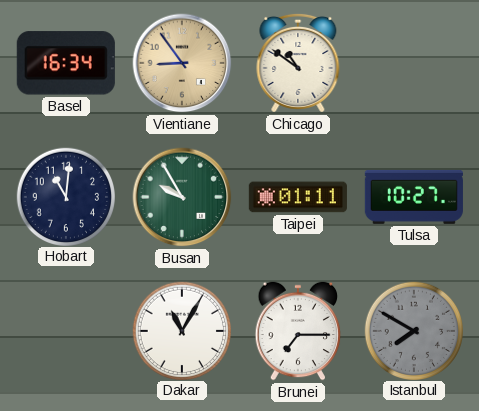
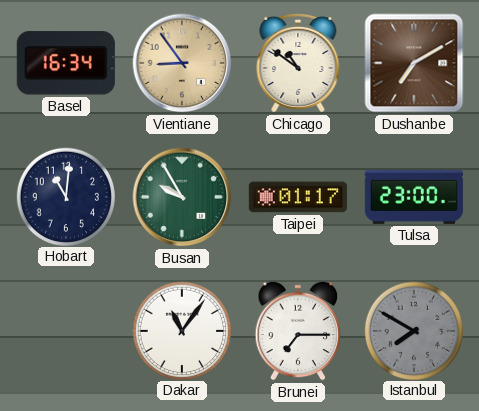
Dushanbe: none -> 7:10 (414, 63)
Taipei: 01:11 -> 01:17 (298, 197)
Tulsa: 10:27 -> 23:00 (414, 197)
Dakar: 11:05 -> 11:06 (181, 330)
